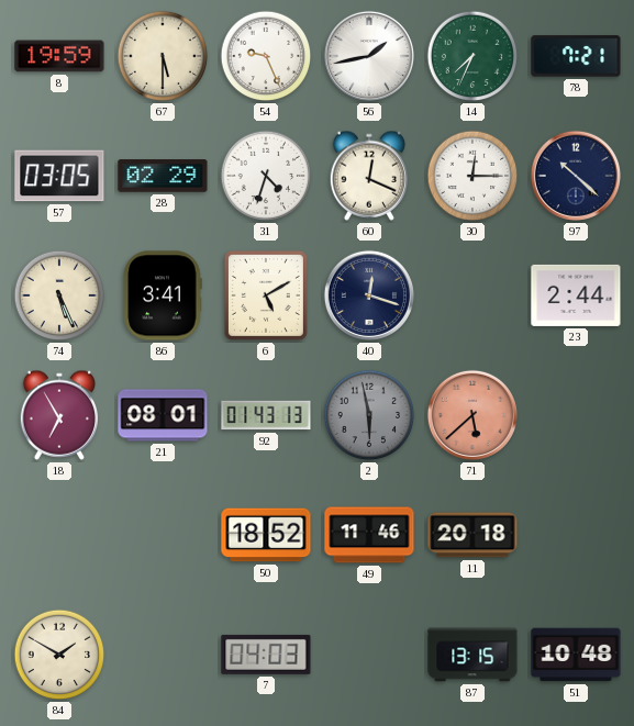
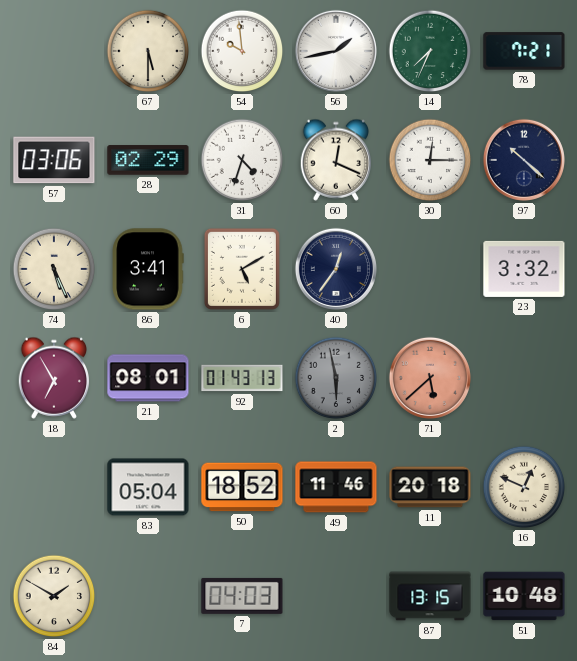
8: 19:59 -> none (59, 56)
54: 9:26 -> 9:59 (242, 51)
57: 03:05 -> 03:06 (54, 160)
40: 12:18 -> 12:36 (336, 269)
23: 2:44 -> 3:32 (524, 269)
83: none -> 05:04 (148, 487)
16: none -> 12:49 (524, 487)
